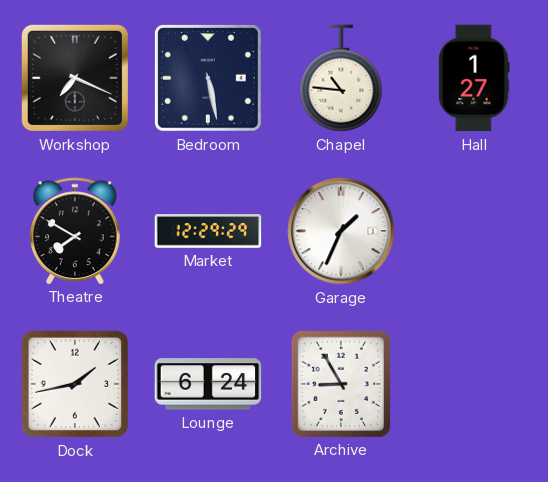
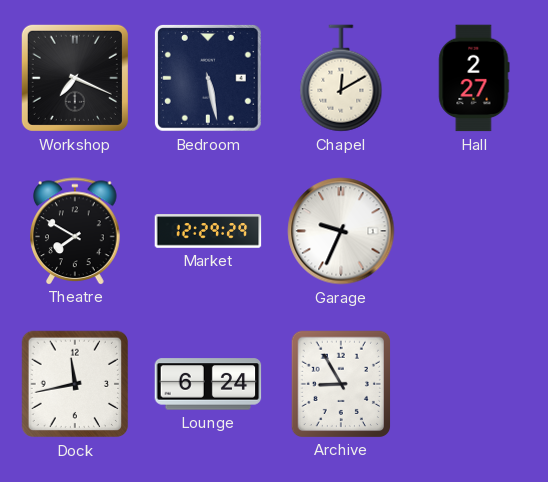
Chapel: 10:46 -> 12:10 (341, 78)
Hall: 1:27 -> 2:27 (474, 78)
Garage: 1:34 -> 9:34 (341, 231)
Dock: 1:43 -> 11:43 (75, 384)
